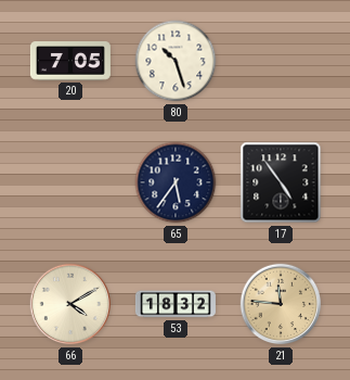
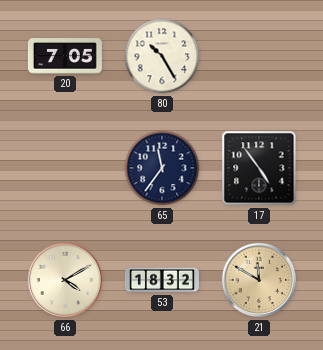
80: 10:27 -> 10:25 (162, 56)
65: 5:36 -> 11:36 (162, 168)
21: 11:46 -> 11:50 (259, 280)
